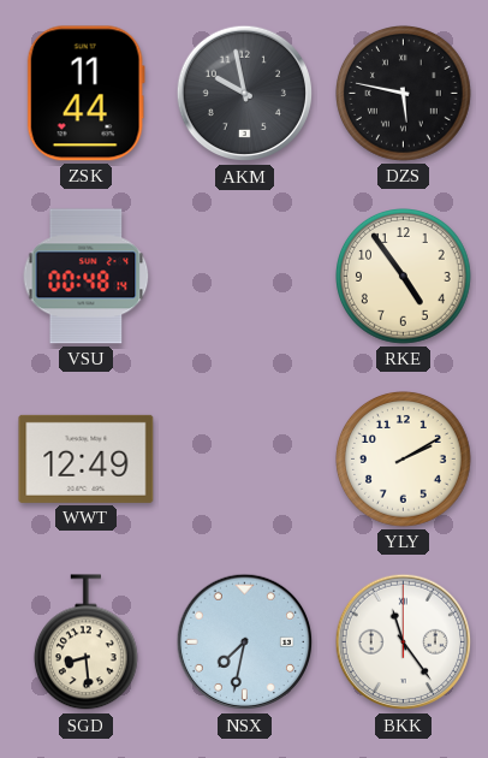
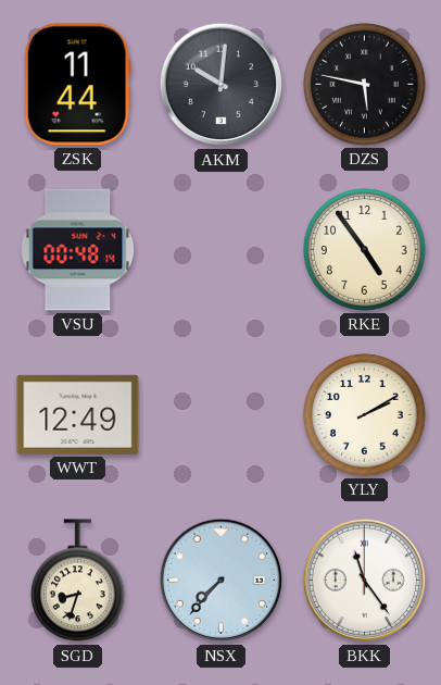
AKM: 9:58 -> 10:01 (222, 85)
SGD: 8:29 -> 8:33 (77, 581)
NSX: 7:32 -> 7:37 (222, 581)
